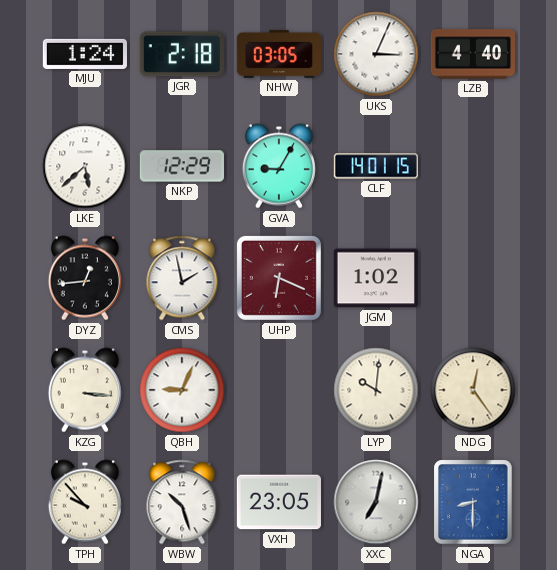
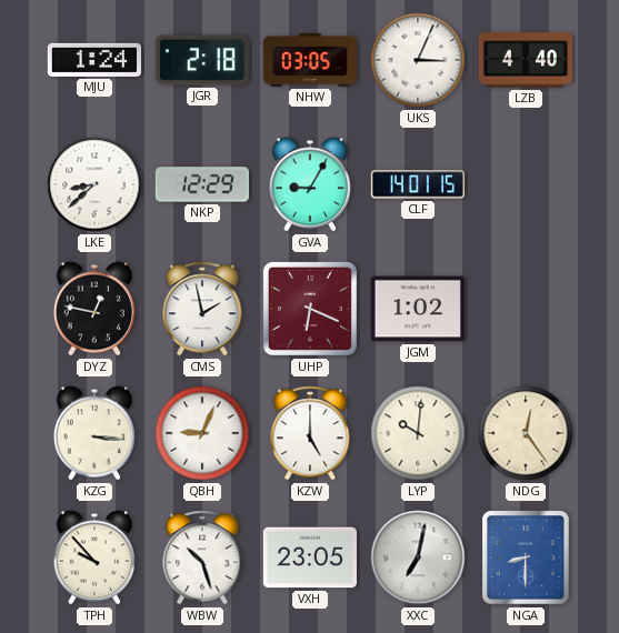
LKE: 5:38 -> 8:38 (94, 184)
DYZ: 12:44 -> 12:47 (94, 309)
KZW: none -> 5:00 (310, 433)
